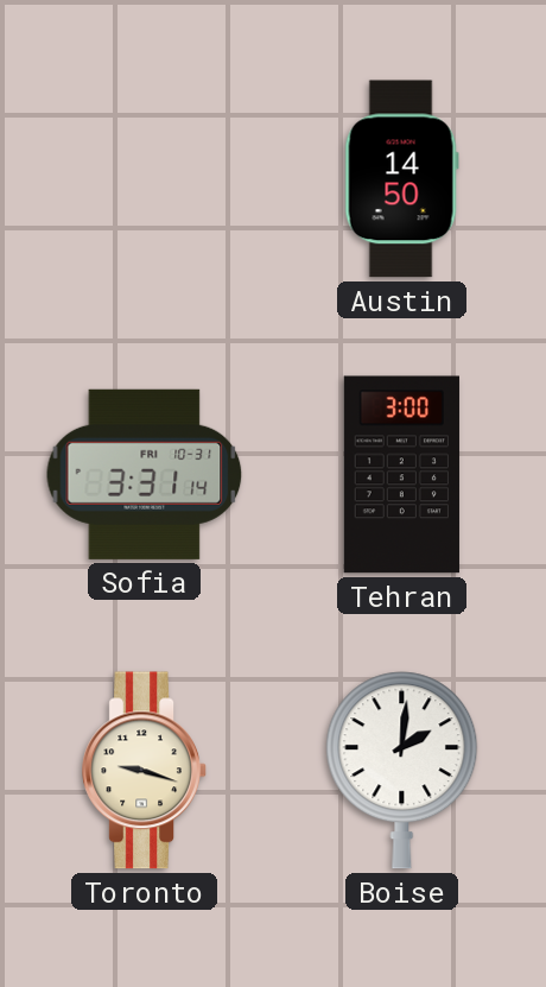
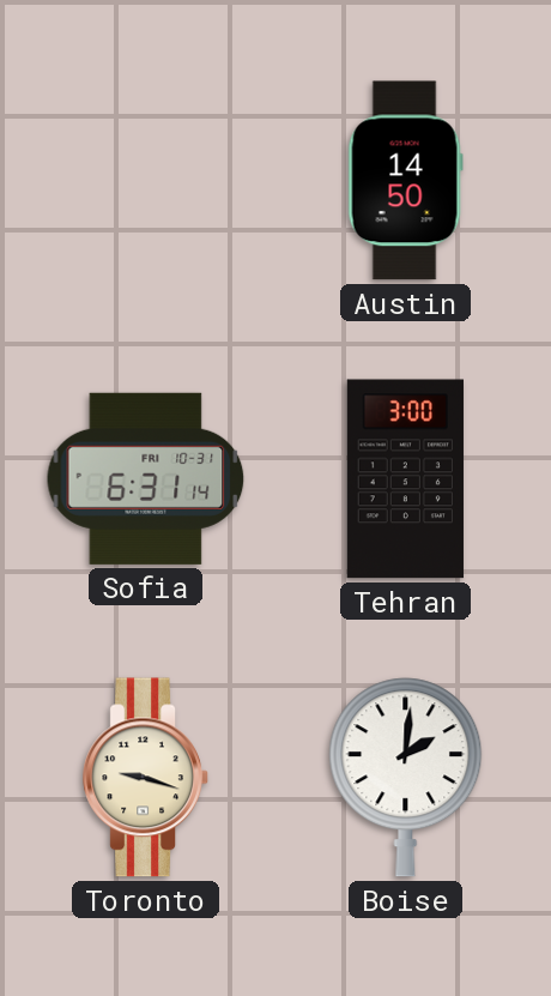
Sofia: 3:31 -> 6:31 (146, 478)
